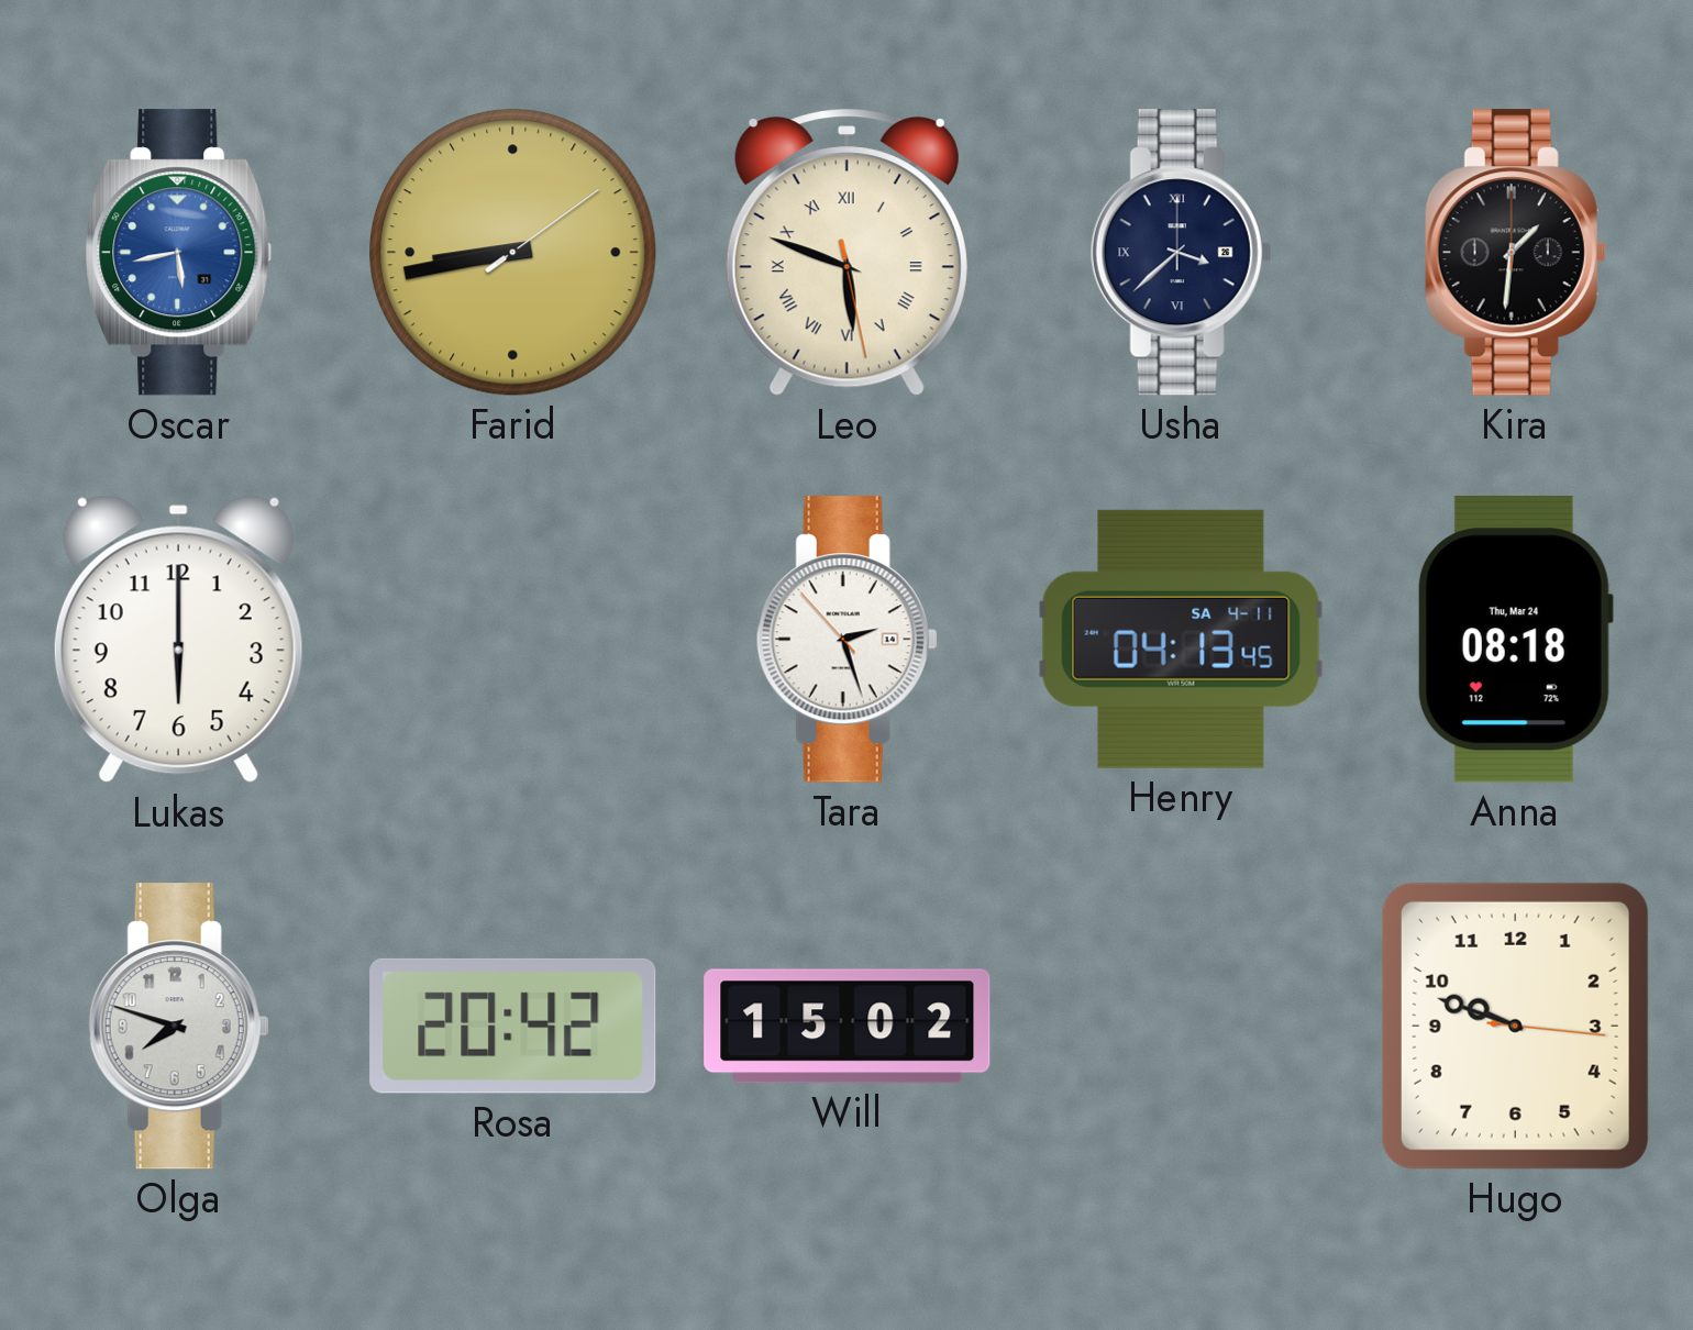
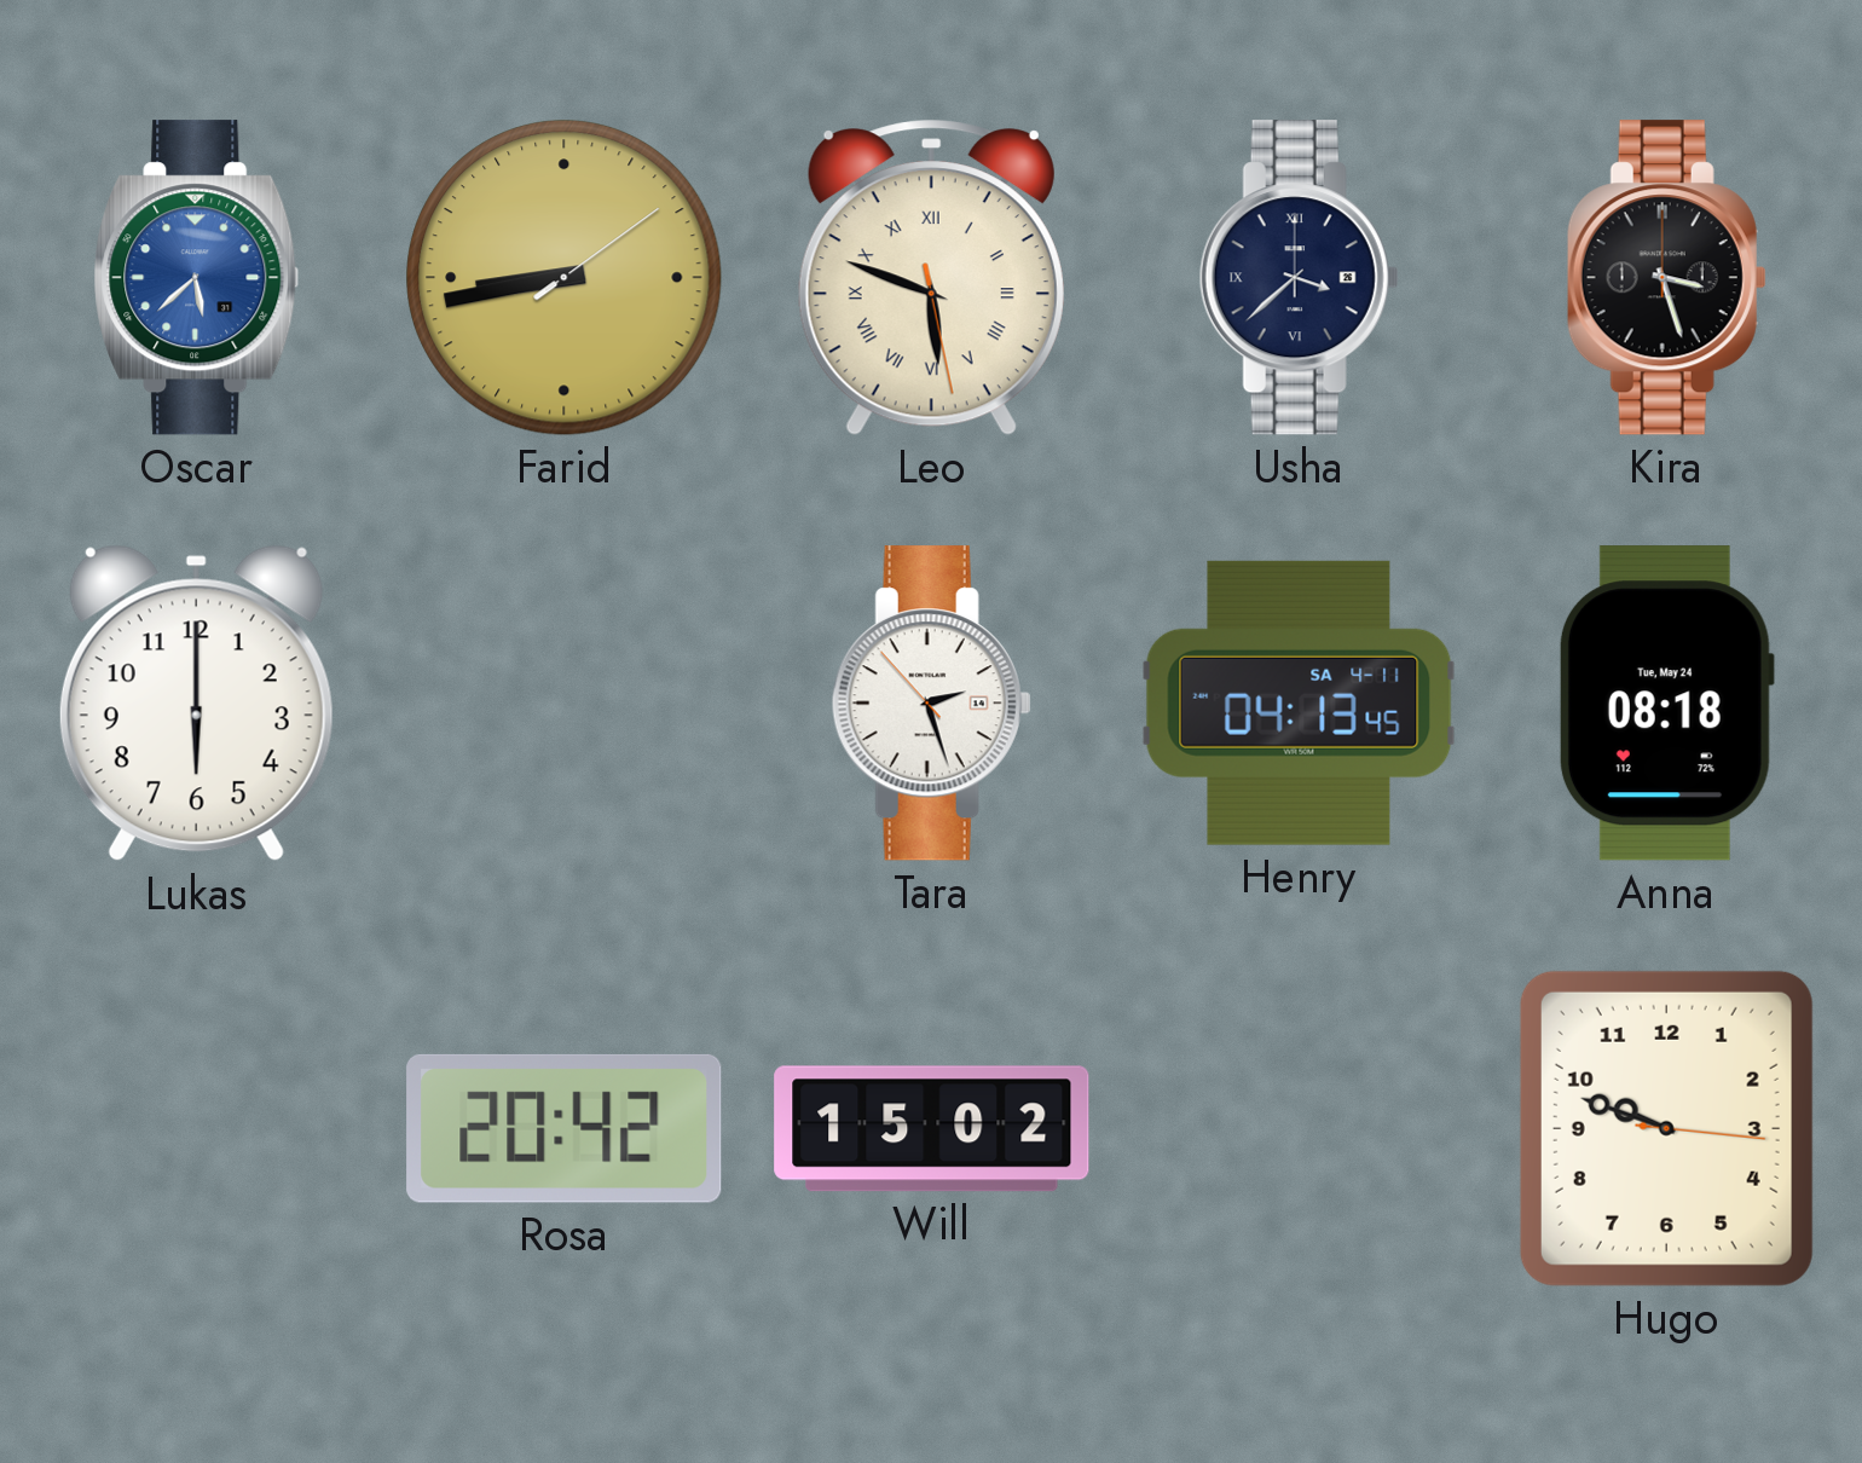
Oscar: 5:43 -> 5:38 (197, 278)
Kira: 1:31 -> 3:27 (1666, 278)
Anna date: Thu, Mar 24 -> Tue, May 24 (1666, 704)
Olga: 7:48 -> none (178, 1027)
